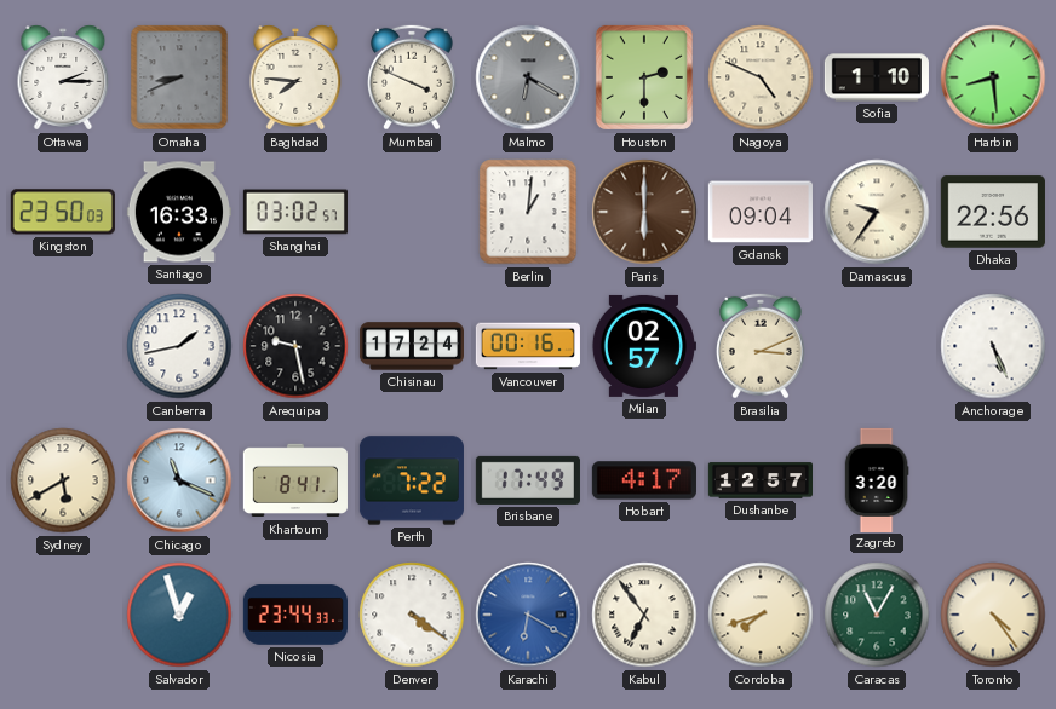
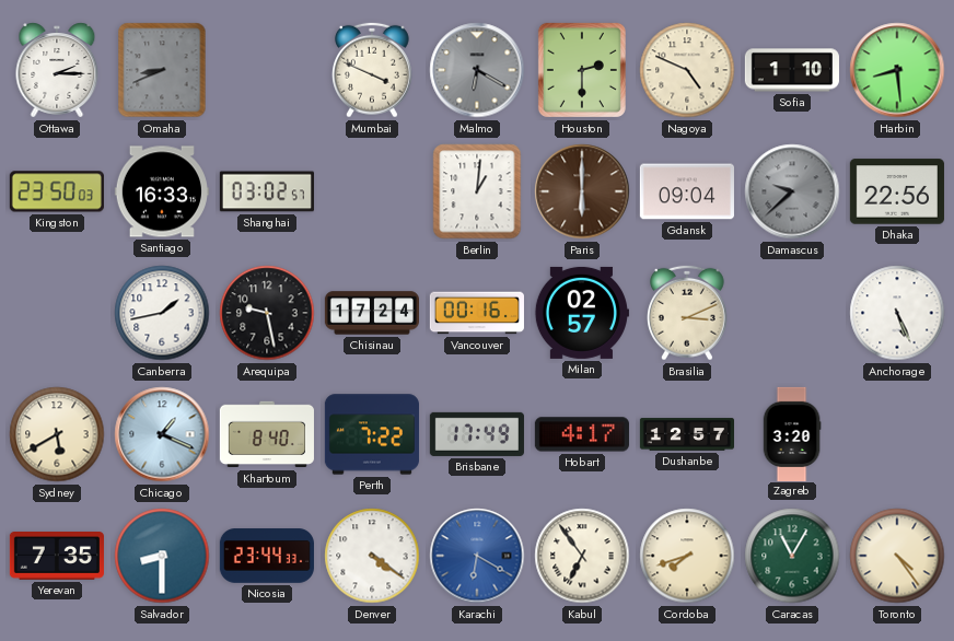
Baghdad: 7:46 -> none (295, 77)
Damascus: 9:36 -> 9:38 (792, 191)
Damascus dial: cream -> grey (792, 191)
Chicago: 11:19 -> 1:19 (162, 434)
Khartoum: 8:41 -> 8:40 (267, 434)
Yerevan: none -> 7:35 (57, 557)
Salvador: 12:57 -> 8:30 (162, 556)
